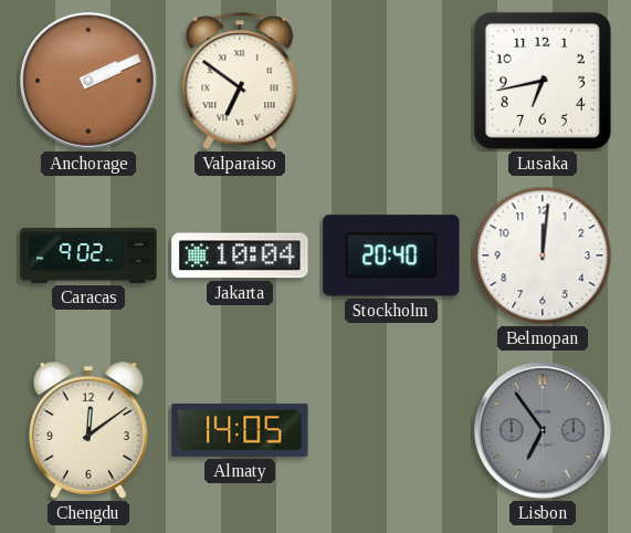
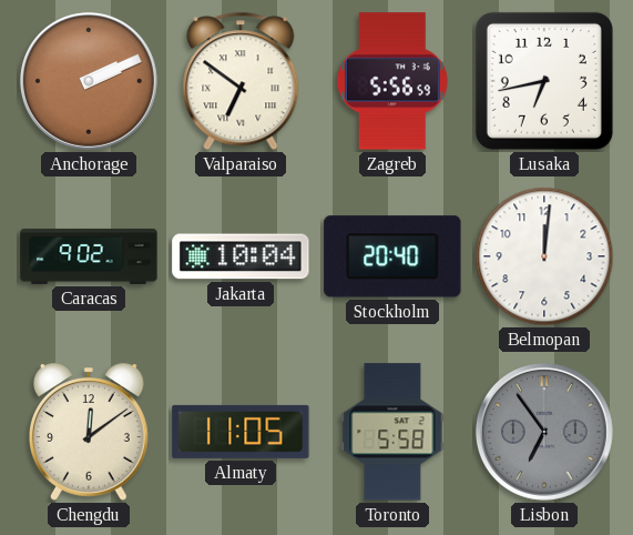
Zagreb: none -> 5:56 (392, 81)
Almaty: 14:05 -> 11:05 (241, 432)
Toronto: none -> 5:58 (392, 432)
